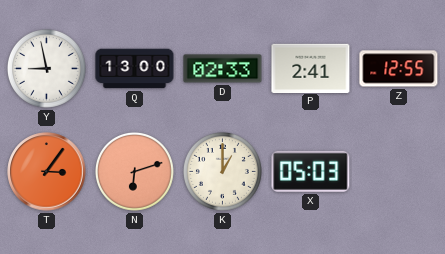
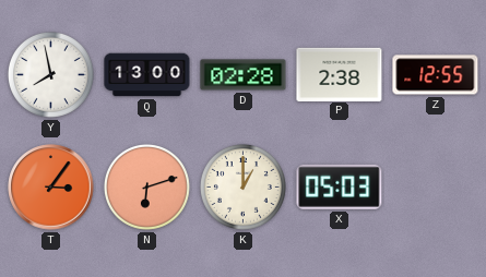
Y: 8:58 -> 7:58 (50, 74)
D: 02:33 -> 02:28 (244, 75)
P: 2:41 -> 2:38 (340, 74)
